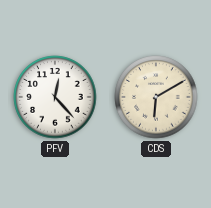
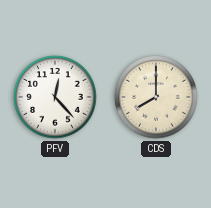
CDS: 6:10 -> 8:00 (156, 97)
